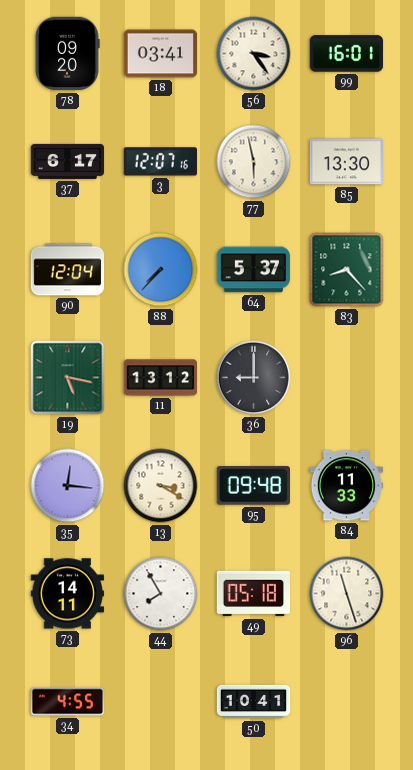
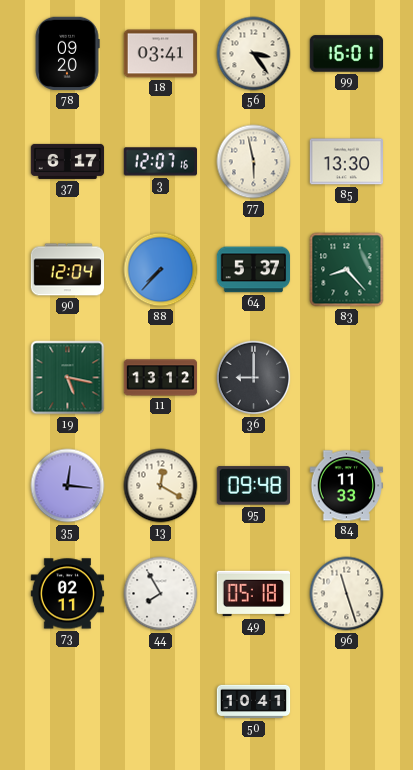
13: 3:20 -> 12:20 (161, 486)
73: 14:11 -> 02:11 (68, 594)
34: 4:55 -> none (68, 702)
